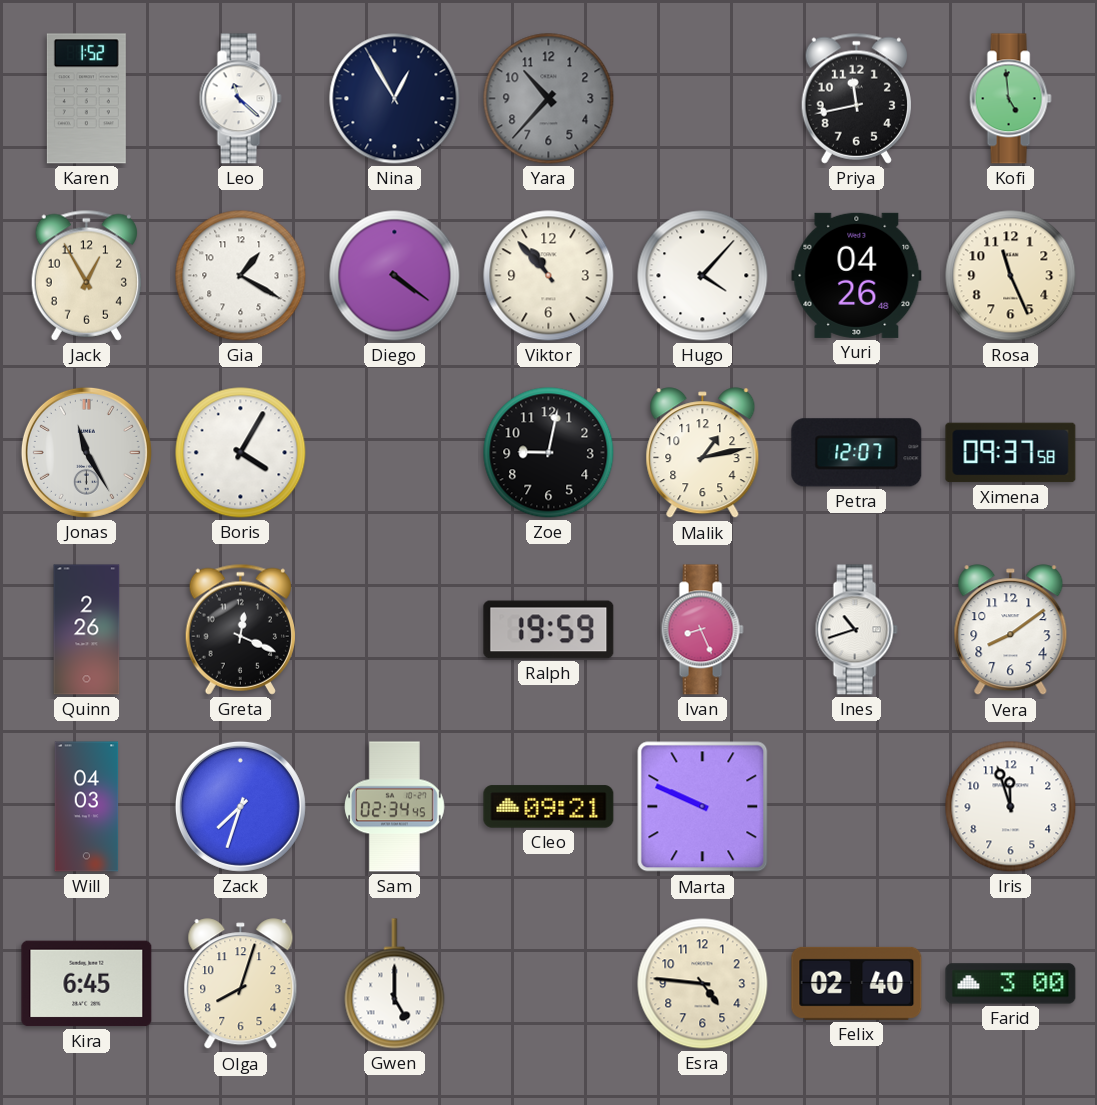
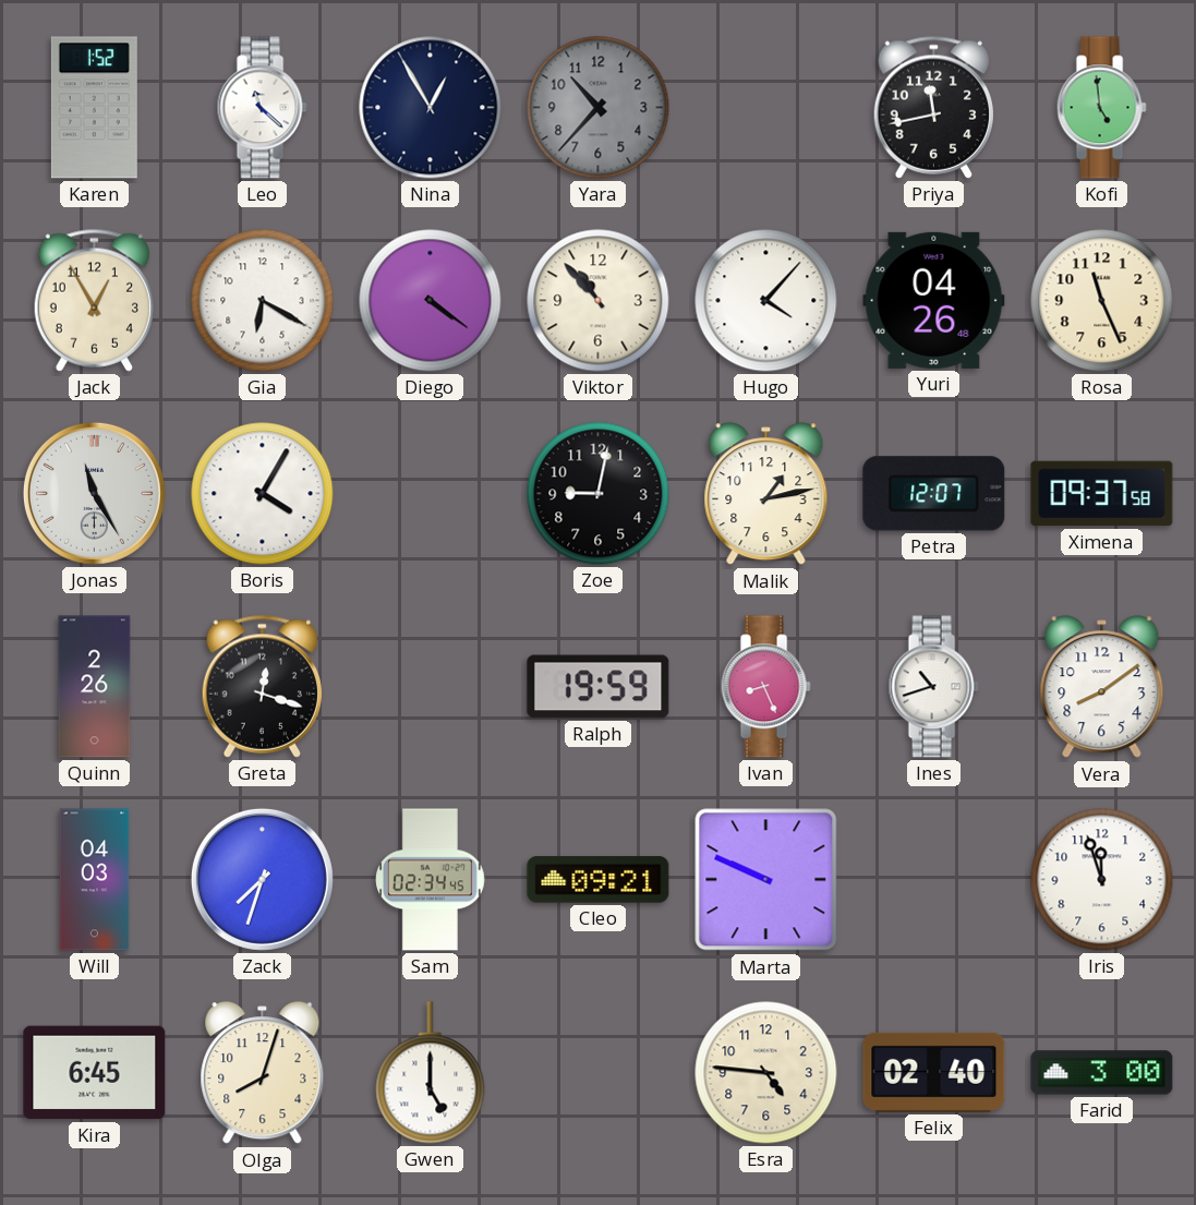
Gia: 1:20 -> 6:20 (263, 301)
Greta: 12:19 -> 12:18 (262, 686)
